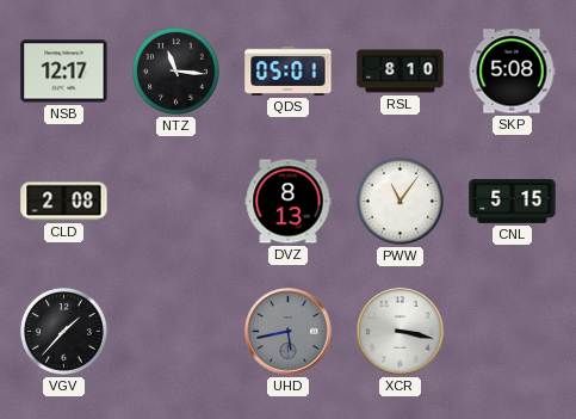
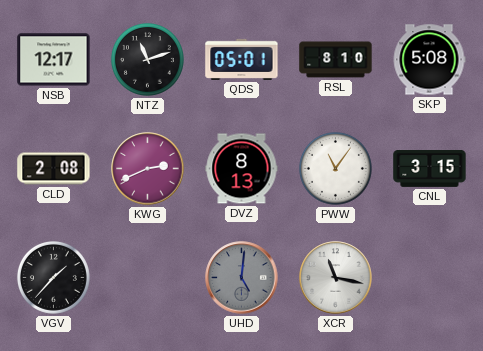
NTZ: 11:16 -> 11:12 (147, 59)
KWG: none -> 2:41 (148, 169)
CNL: 5:15 -> 3:15 (430, 169)
UHD: 5:43 -> 5:01 (242, 278)
XCR: 3:17 -> 11:17 (336, 278)
